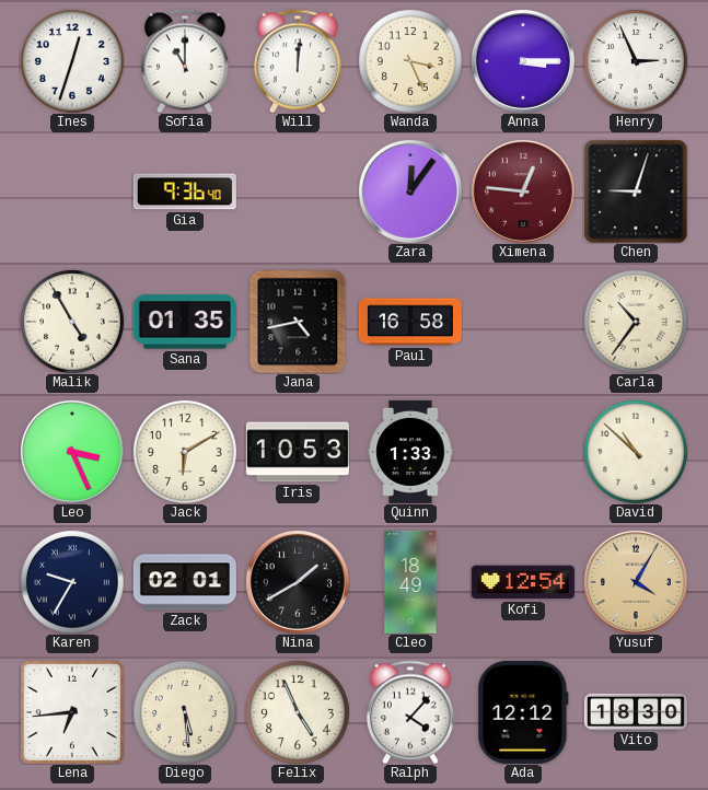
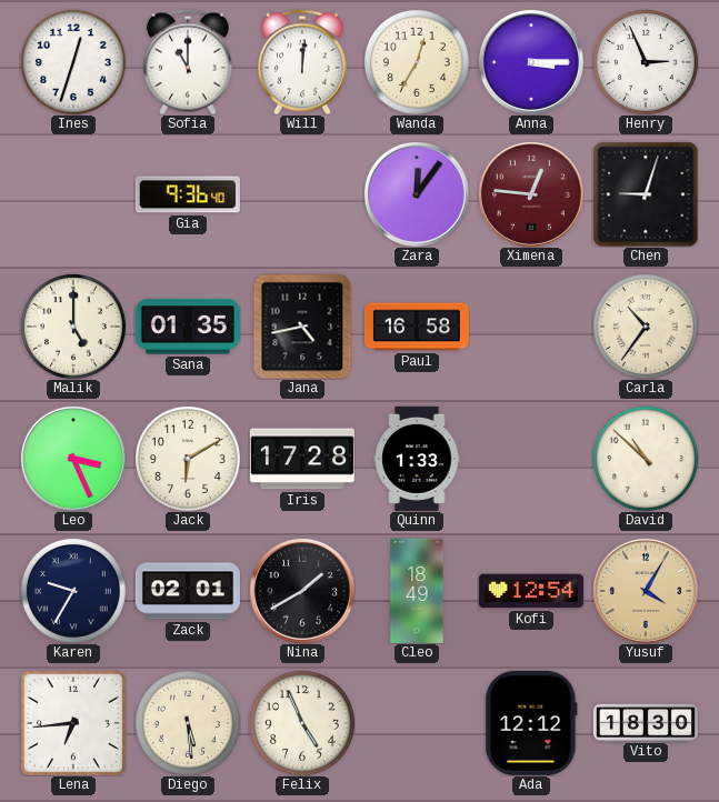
Wanda: 3:26 -> 12:35 (417, 62)
Malik: 4:55 -> 5:00 (73, 327)
Iris: 10:53 -> 17:28 (302, 459)
Ralph: 4:07 -> none (410, 712)
